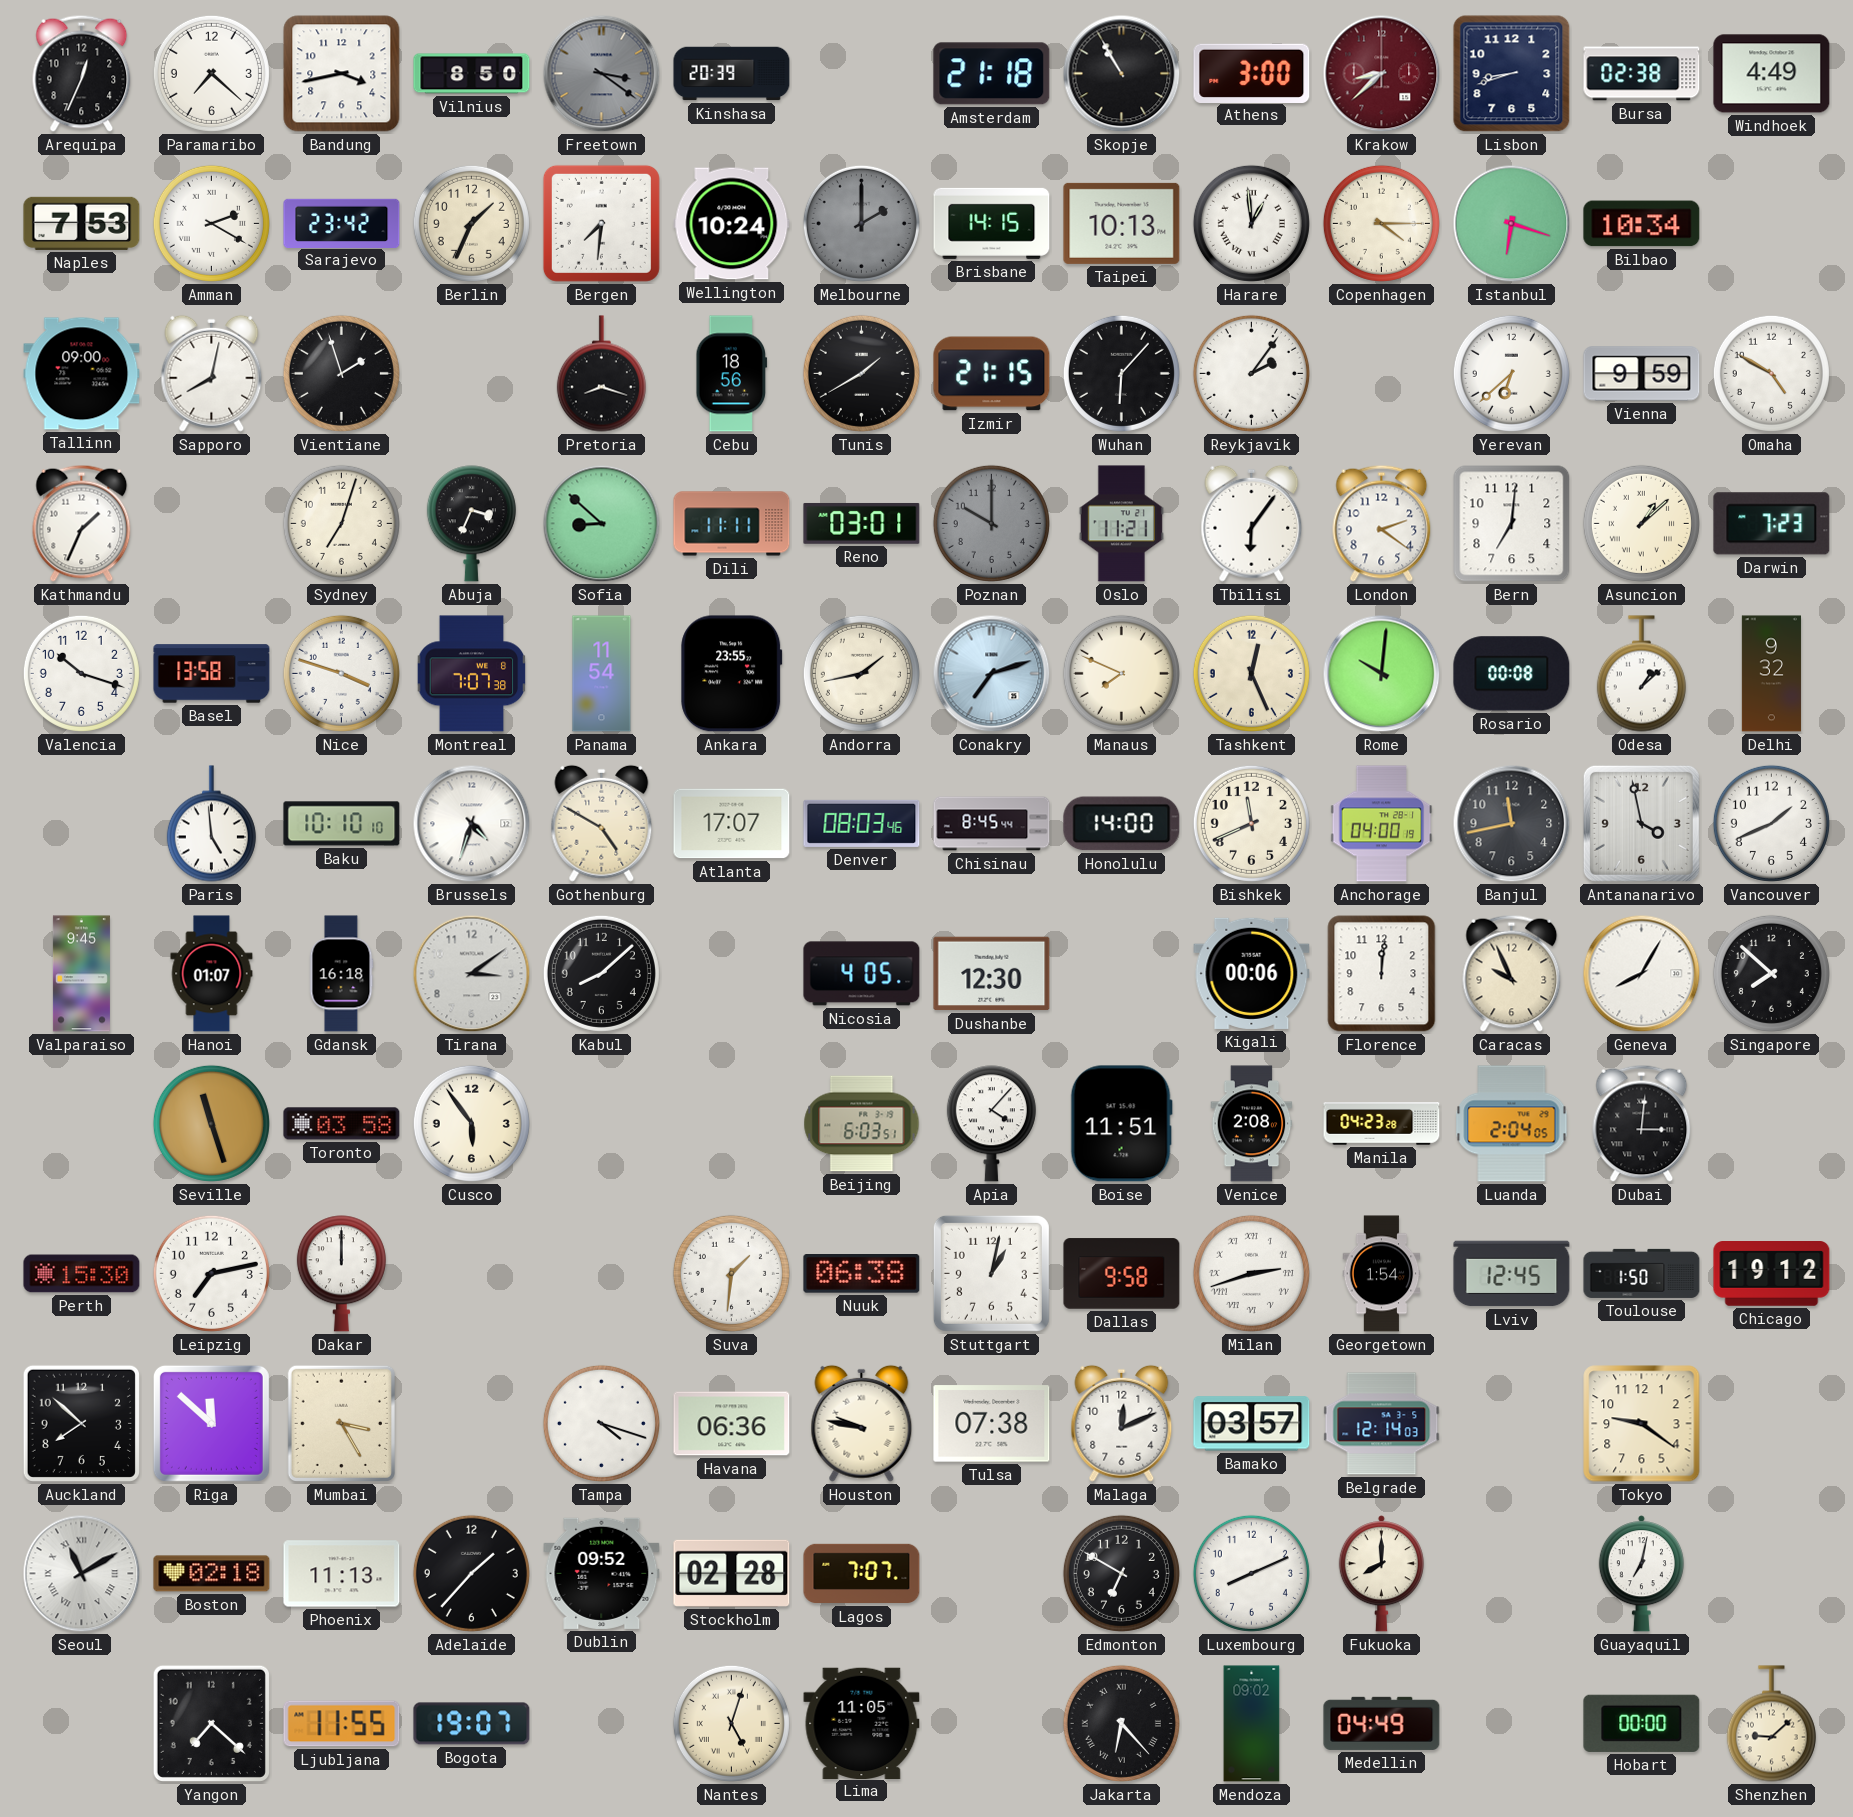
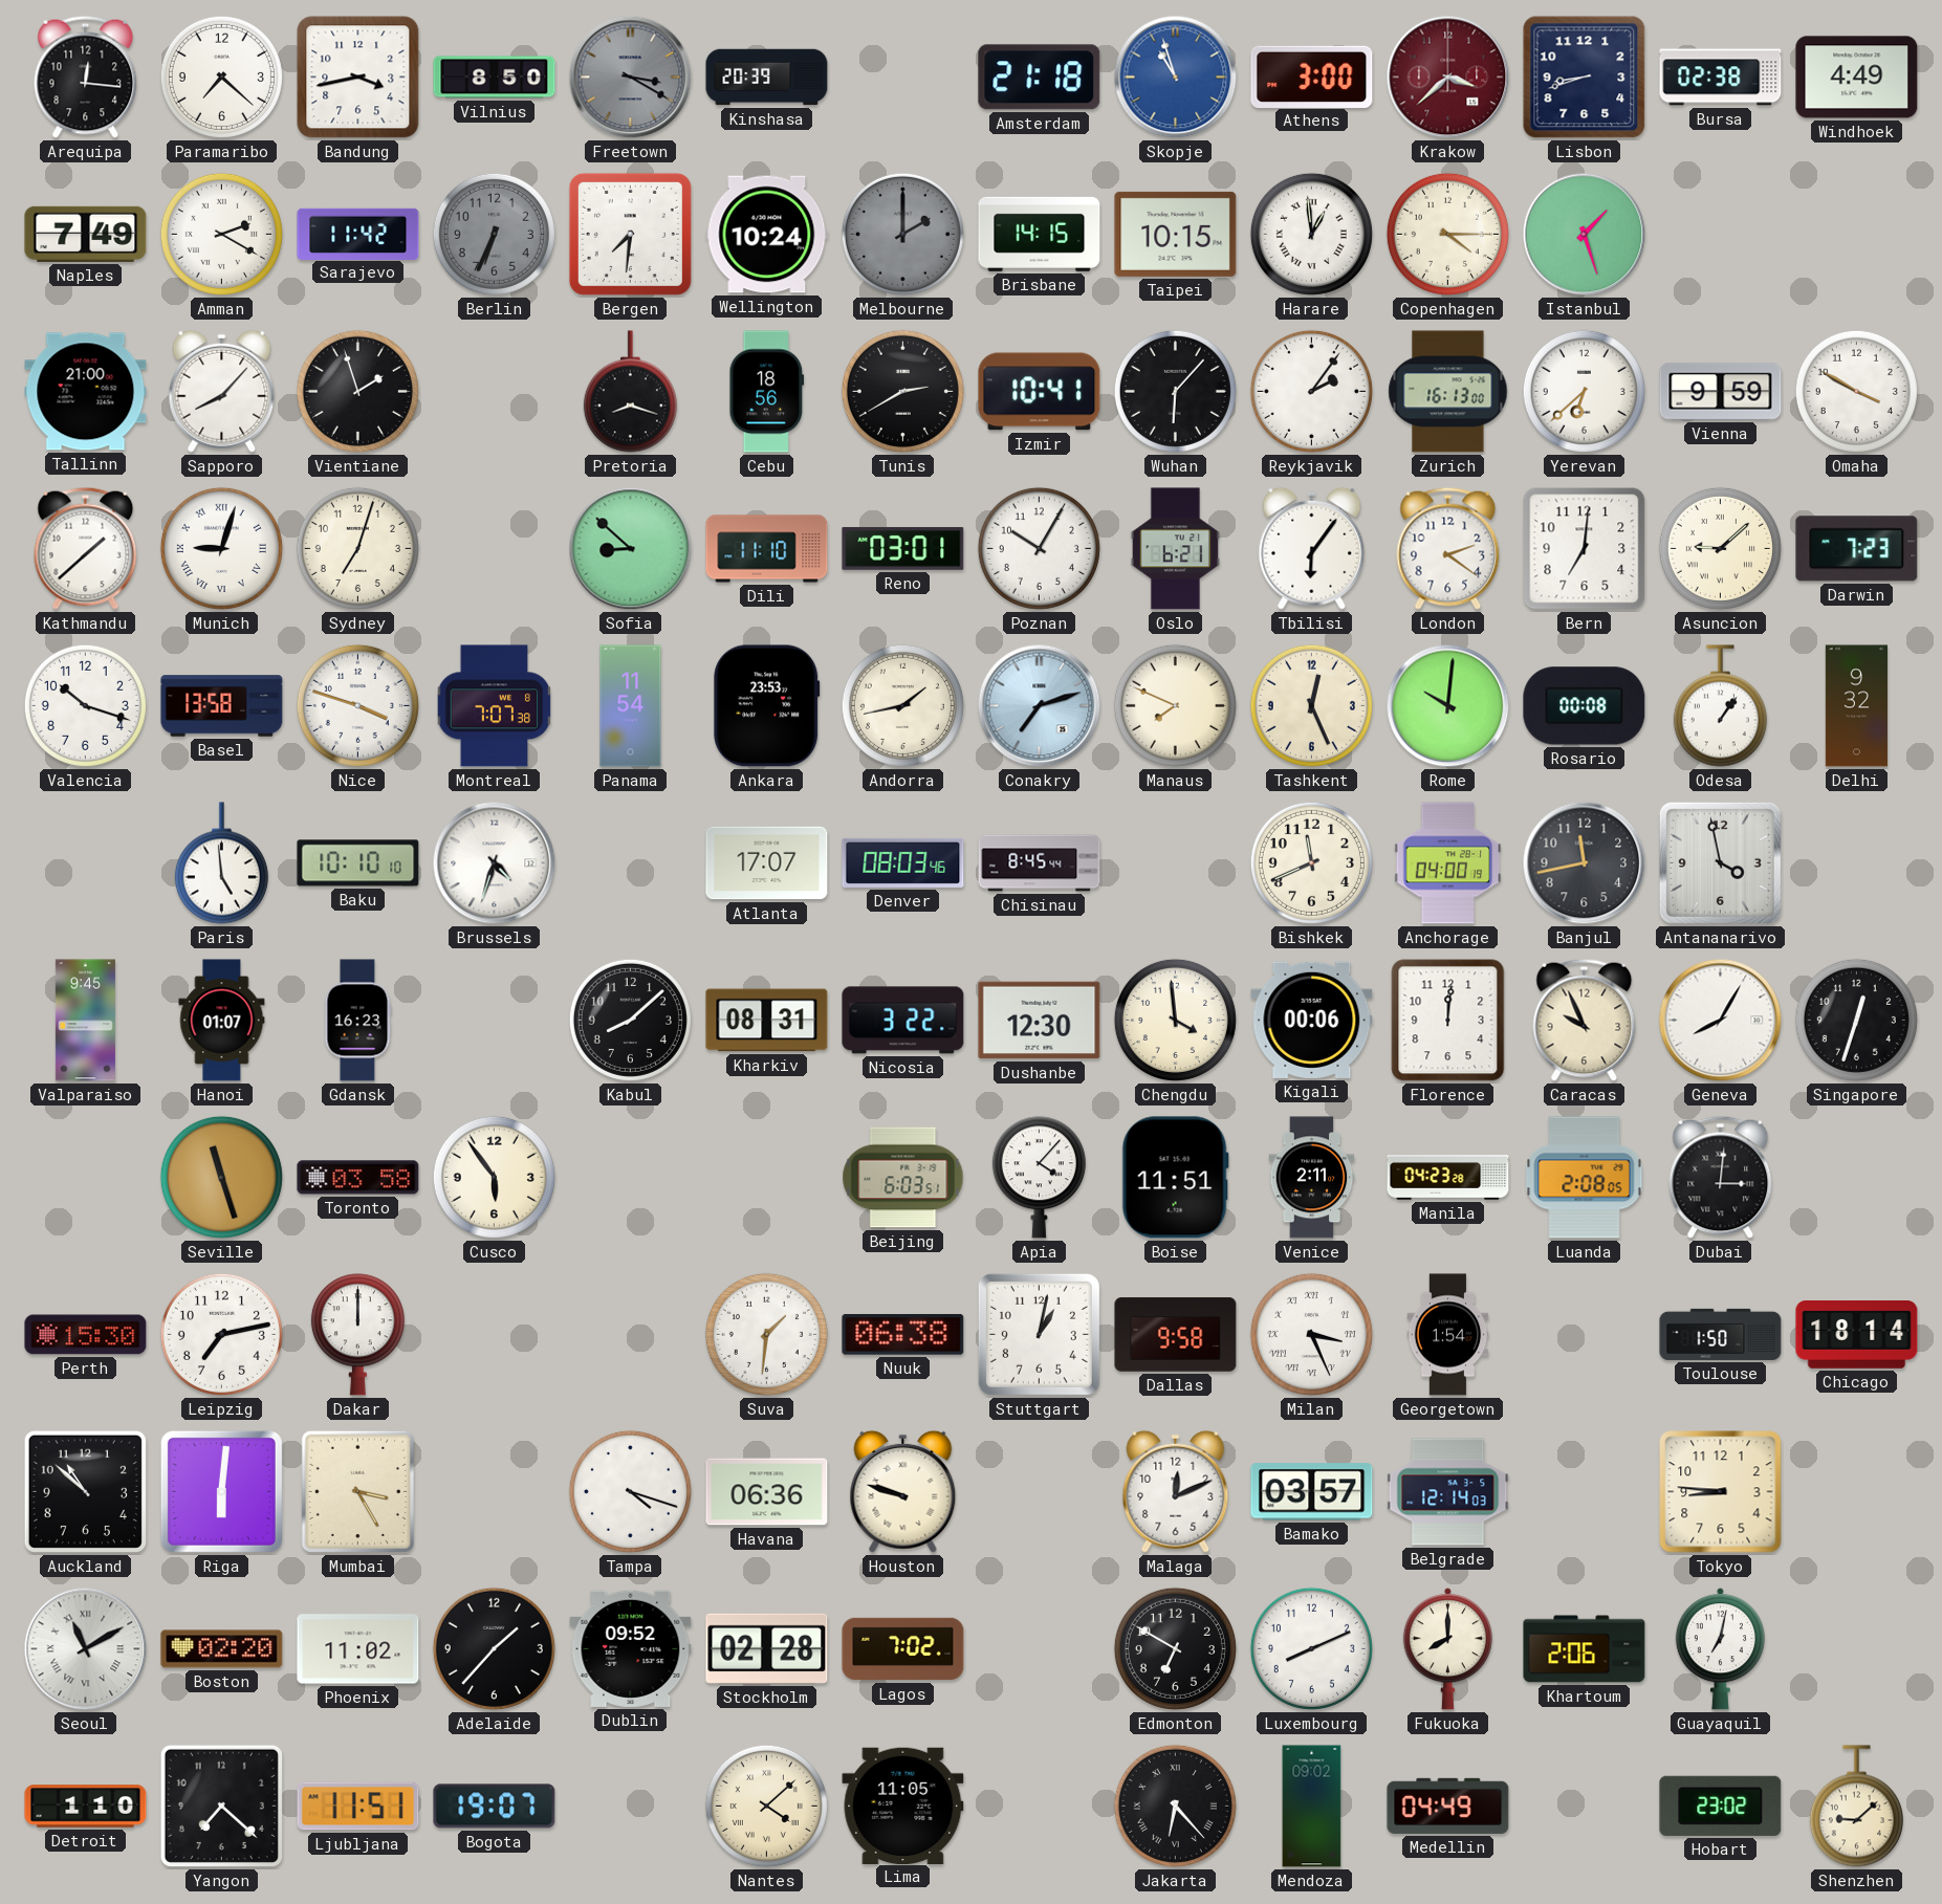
Arequipa: 12:34 -> 12:16 (86, 76)
Freetown: 3:21 -> 3:20 (631, 78)
Skopje: 10:55 -> 10:57 (1176, 78)
Skopje dial: black -> blue (1176, 78)
Krakow: 8:38 -> 3:38 (1448, 78)
Naples: 7:53 -> 7:49 (86, 234)
Sarajevo: 23:42 -> 11:42 (358, 234)
Berlin: 1:34 -> 6:34 (494, 234)
Berlin dial: cream -> grey (494, 234)
Taipei: 10:13 -> 10:15 (1176, 234)
Istanbul: 6:18 -> 1:27 (1585, 235)
Bilbao: 10:34 -> none (1642, 224)
Tallinn: 09:00 -> 21:00 (86, 392)
Sapporo: 8:02 -> 8:07 (222, 391)
Tunis: 1:40 -> 2:40 (902, 391)
Izmir: 21:15 -> 10:41 (1040, 392)
Zurich: none -> 16:13 (1448, 392)
Omaha: 4:50 -> 3:50 (1856, 391)
Kathmandu: 1:34 -> 1:38 (86, 548)
Munich: none -> 9:03 (221, 548)
Abuja: 3:34 -> none (471, 524)
Dili: 11:11 -> 11:10 (767, 549)
Poznan: 10:00 -> 10:05 (1039, 548)
Poznan dial: grey -> white (1039, 548)
Oslo: 11:21 -> 6:21 (1175, 549)
Asuncion: 1:08 -> 9:08 (1720, 548)
Ankara: 23:55 -> 23:53 (767, 706)
Odesa: 1:08 -> 1:06 (1720, 706)
Gothenburg: 4:50 -> none (602, 823)
Honolulu: 14:00 -> none (1122, 824)
Vancouver: 1:41 -> none (1771, 823)
Gdansk: 16:18 -> 16:23 (357, 1021)
Tirana: 3:09 -> none (472, 974)
Kharkiv: none -> 08:31 (767, 1021)
Nicosia: 4:05 -> 3:22 (903, 1021)
Chengdu: none -> 3:59 (1175, 1020)
Singapore: 7:52 -> 12:33 (1856, 1020)
Venice: 2:08 -> 2:11 (1312, 1178)
Luanda: 2:04 -> 2:08 (1585, 1178)
Milan: 2:42 -> 3:26 (1311, 1334)
Lviv: 12:45 -> none (1512, 1274)
Chicago: 19:12 -> 18:14 (1857, 1335)
Auckland: 7:52 -> 10:52 (85, 1491)
Riga: 11:52 -> 6:01 (221, 1491)
Houston: 9:47 -> 9:48 (903, 1491)
Tulsa: 07:38 -> none (992, 1424)
Tokyo: 9:21 -> 8:46 (1721, 1492)
Boston: 02:18 -> 02:20 (222, 1649)
Phoenix: 11:13 -> 11:02 (358, 1649)
Lagos: 7:07 -> 7:02 (903, 1649)
Khartoum: none -> 2:06 (1585, 1649)
Detroit: none -> 1:10 (86, 1807)
Ljubljana: 11:55 -> 11:51 (358, 1807)
Nantes: 5:03 -> 4:08 (766, 1805)
Hobart: 00:00 -> 23:02 (1721, 1805)
